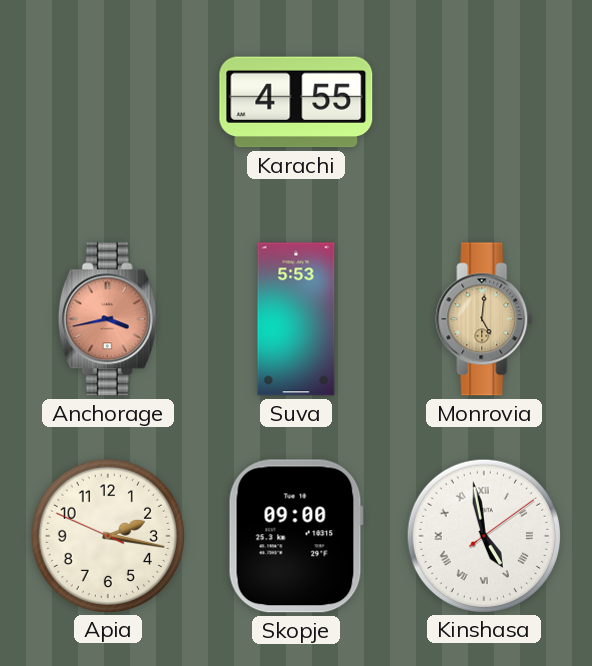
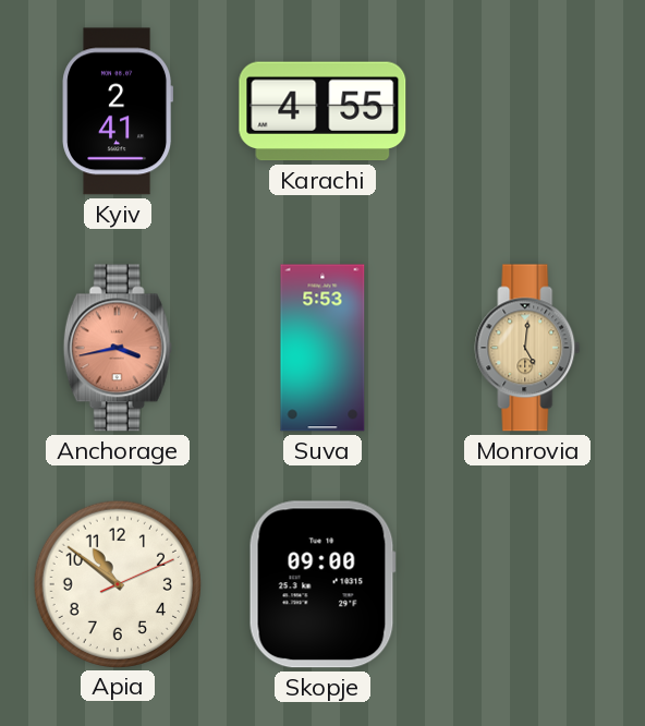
Kyiv: none -> 2:41 (118, 111)
Apia: 2:16 -> 10:51 (117, 583)
Kinshasa: 4:58 -> none (483, 535)
